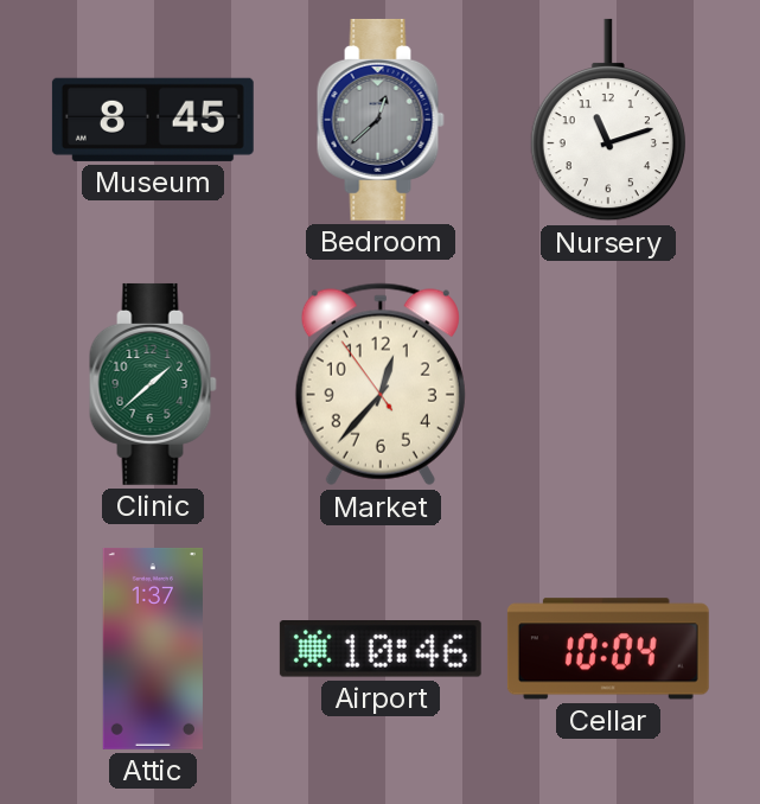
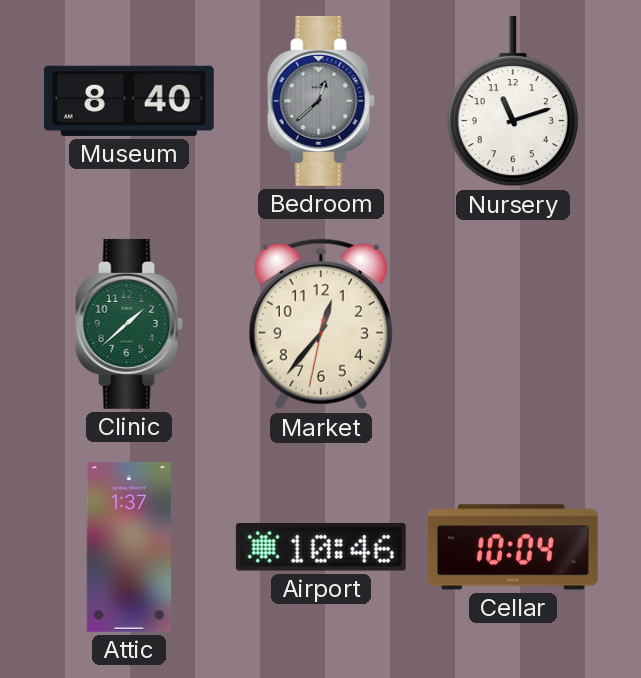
Museum: 8:45 -> 8:40 (129, 101)
Market: 12:36:54 -> 12:36:32 (321, 324)
